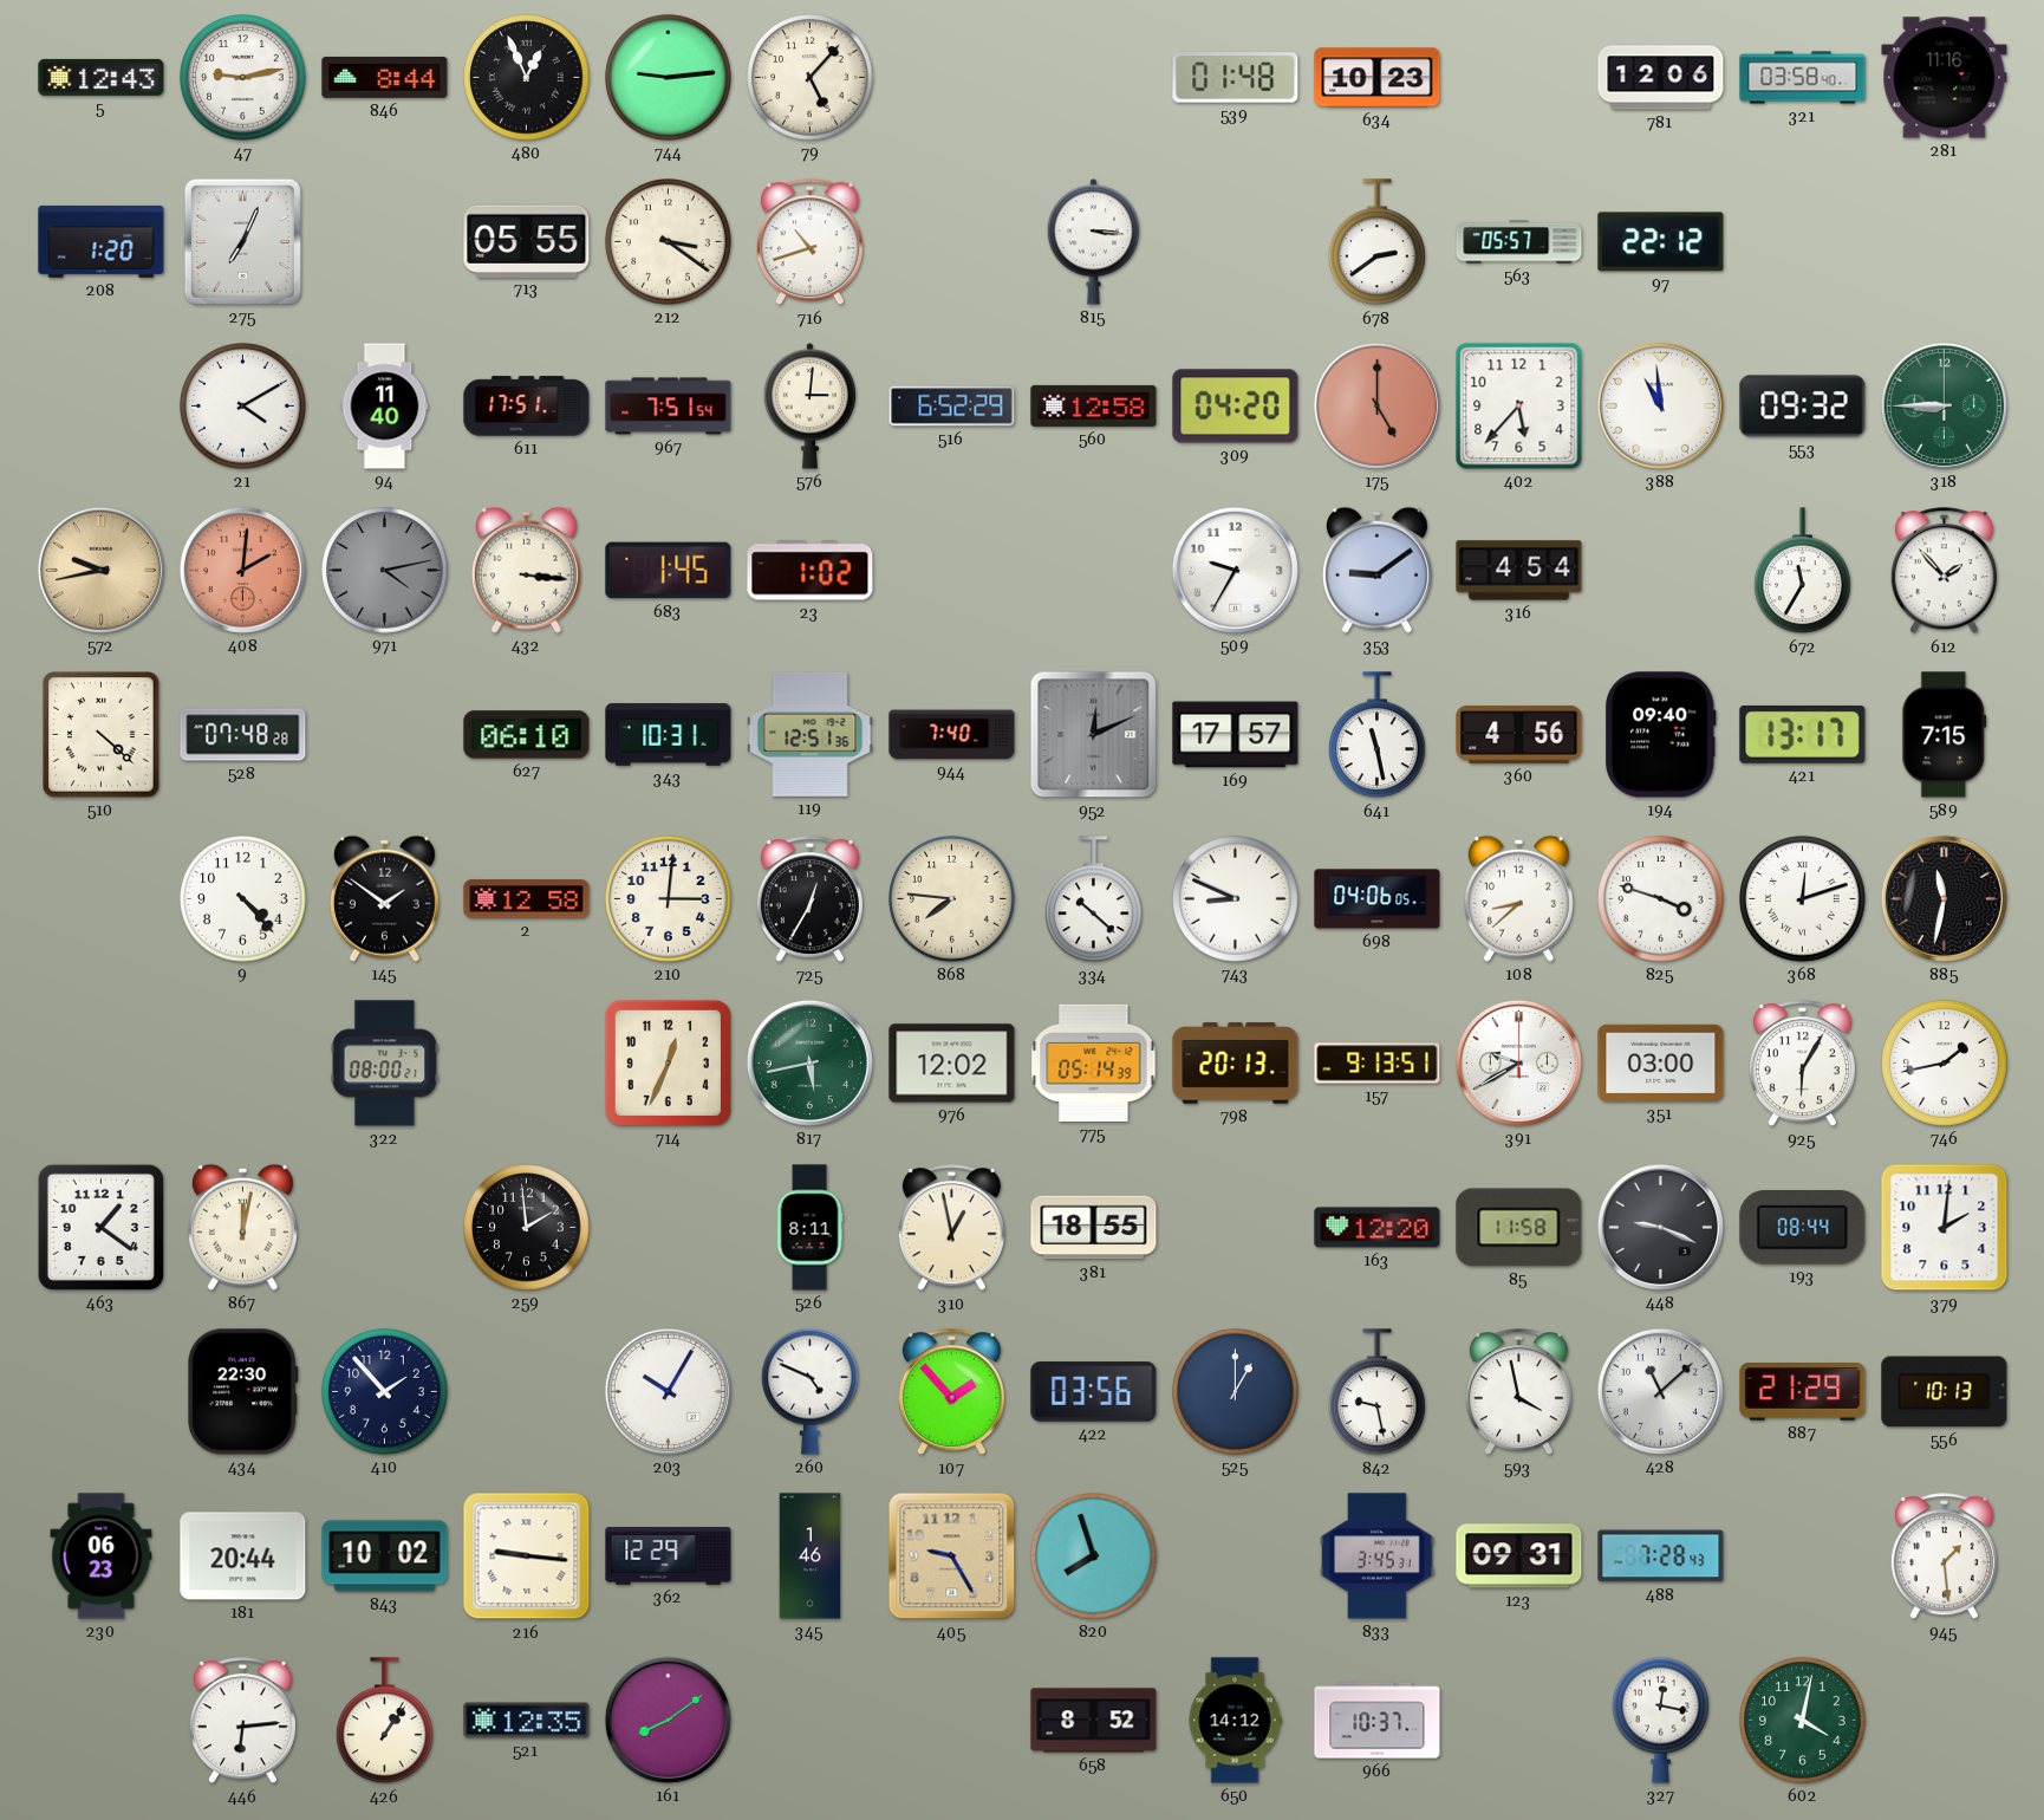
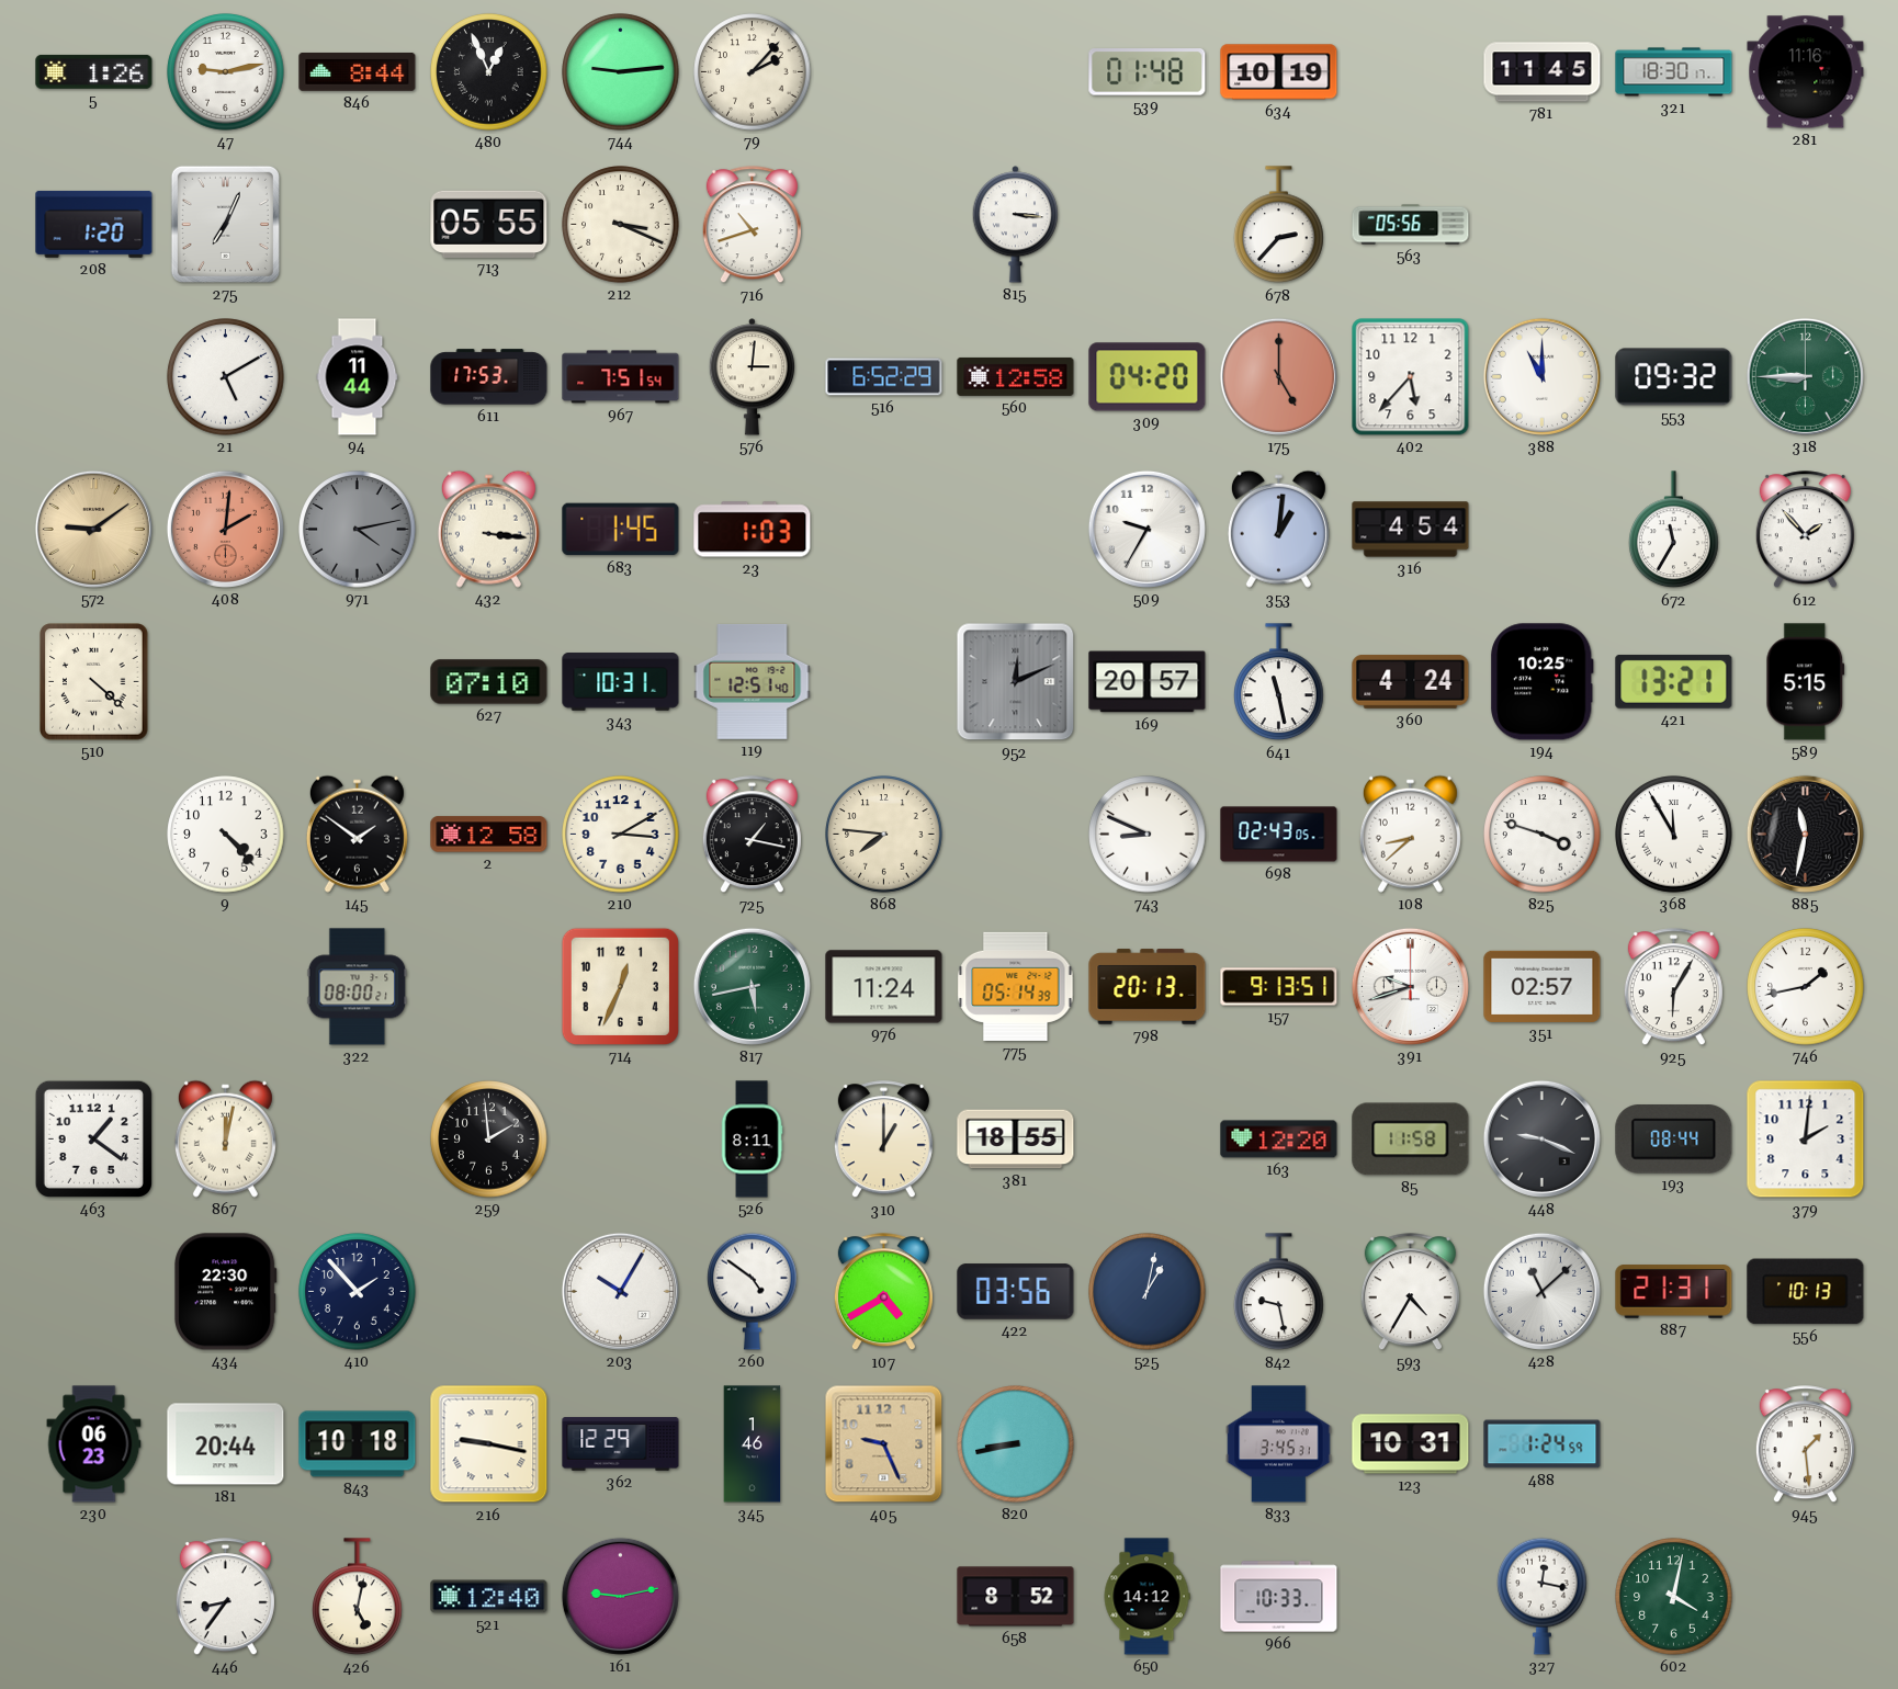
5: 12:43 -> 1:26 (94, 71)
79: 5:07 -> 2:07 (753, 72)
634: 10:23 -> 10:19 (1279, 72)
781: 12:06 -> 11:45 (1543, 72)
321: 03:58 -> 18:30 (1674, 72)
212: 3:21 -> 3:19 (621, 225)
678: 2:39 -> 2:37 (1279, 225)
563: 05:57 -> 05:56 (1411, 225)
97: 22:12 -> none (1661, 242)
21: 4:10 -> 5:10 (226, 377)
94: 11:40 -> 11:44 (358, 377)
611: 17:51 -> 17:53 (489, 377)
388: 10:59 -> 11:00 (1541, 376)
572: 9:43 -> 9:09 (93, 529)
23: 1:02 -> 1:03 (753, 530)
353: 9:09 -> 1:01 (1278, 529)
528: 07:48 -> none (243, 735)
627: 06:10 -> 07:10 (489, 682)
119: 12:51:36 -> 12:51:40 (753, 682)
944: 7:40 -> none (952, 735)
169: 17:57 -> 20:57 (1148, 682)
360: 4:56 -> 4:24 (1411, 682)
194: 09:40 -> 10:25 (1543, 682)
421: 13:17 -> 13:21 (1674, 681)
589: 7:15 -> 5:15 (1806, 682)
210: 3:01 -> 3:10 (621, 835)
725: 12:35 -> 1:17 (752, 835)
334: 10:22 -> none (1094, 899)
698: 04:06 -> 02:43 (1279, 835)
368: 12:12 -> 11:55 (1674, 835)
976: 12:02 -> 11:24 (884, 987)
391: 9:40 -> 9:42 (1410, 986)
351: 03:00 -> 02:57 (1543, 986)
310: 12:58 -> 1:00 (883, 1140)
260: 4:49 -> 4:51 (753, 1291)
107: 1:53 -> 4:40 (883, 1292)
525: 1:00 -> 1:02 (1148, 1292)
593: 3:58 -> 4:35 (1410, 1292)
887: 21:29 -> 21:31 (1674, 1292)
843: 10:02 -> 10:18 (358, 1444)
216: 9:16 -> 9:17 (489, 1444)
405: 9:25 -> 9:26 (884, 1444)
820: 7:57 -> 8:43 (1016, 1444)
123: 09:31 -> 10:31 (1411, 1444)
488: 7:28 -> 1:24 (1543, 1444)
446: 6:14 -> 8:36 (225, 1597)
426: 1:06 -> 5:02 (358, 1597)
521: 12:35 -> 12:40 (489, 1597)
161: 8:09 -> 9:13 (620, 1596)
966: 10:37 -> 10:33 (1279, 1597)
